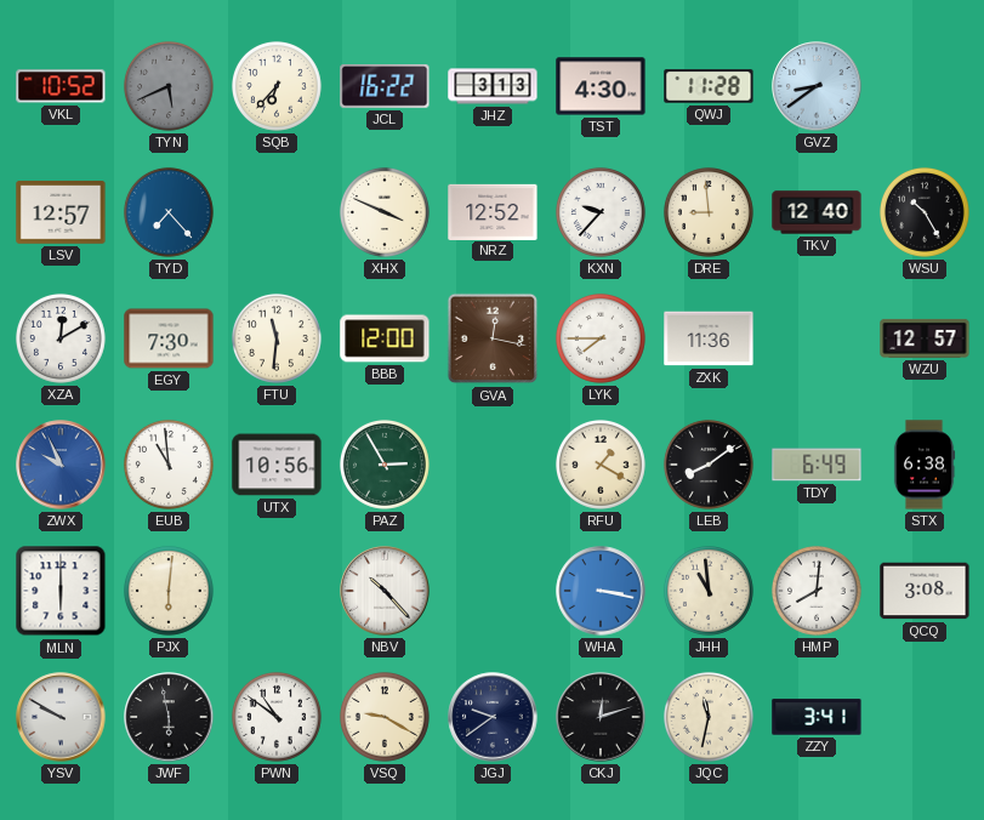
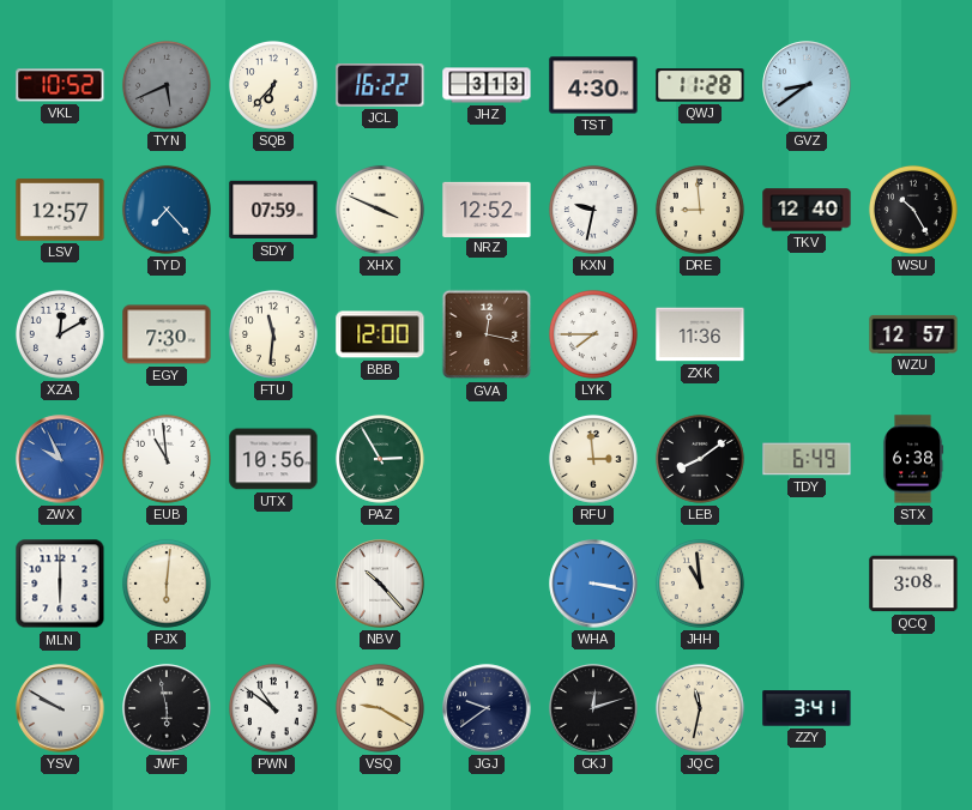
SDY: none -> 07:59 (273, 210)
KXN: 9:37 -> 9:32 (593, 210)
RFU: 1:20 -> 2:59 (593, 459)
HMP: 8:01 -> none (817, 591)
